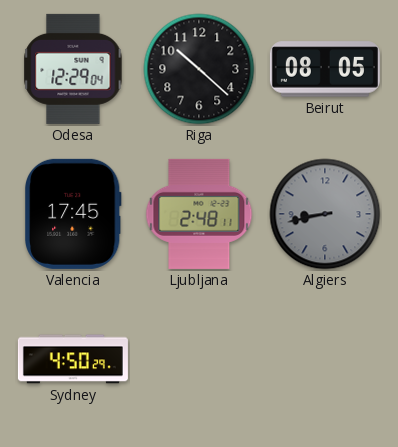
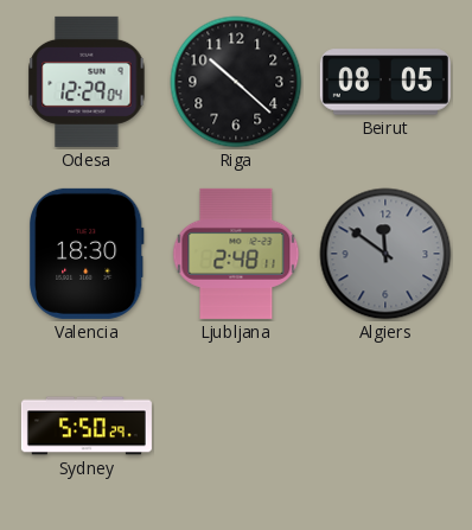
Valencia: 17:45 -> 18:30 (88, 254)
Algiers: 8:43 -> 11:51 (385, 254)
Sydney: 4:50 -> 5:50 (87, 426)
